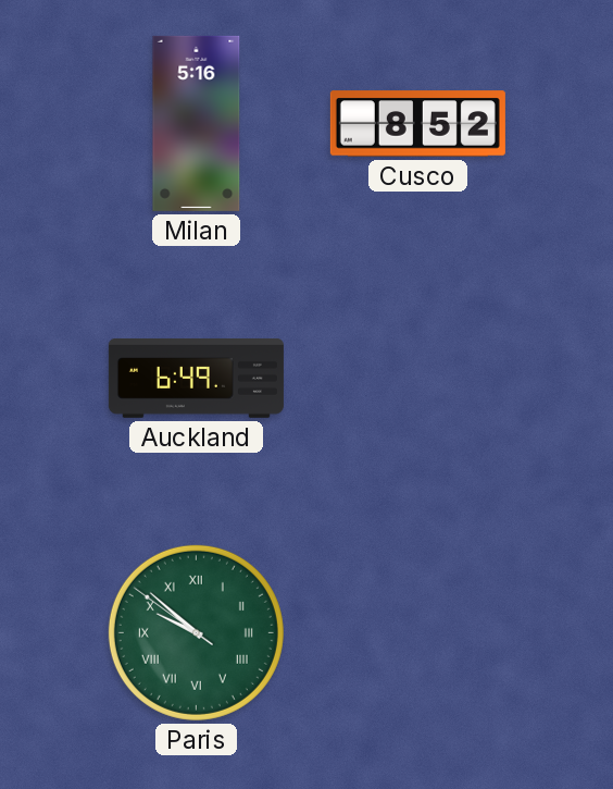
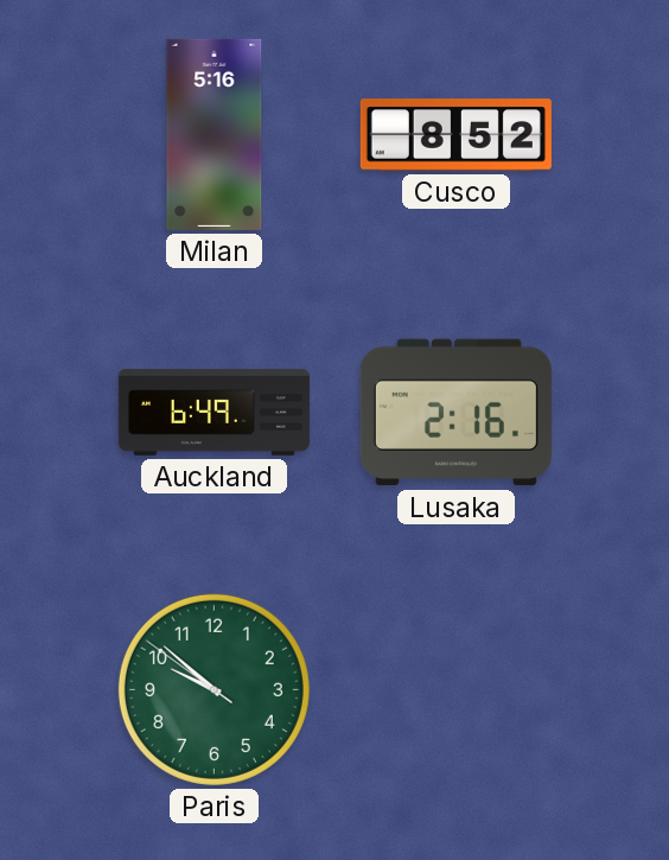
Lusaka: none -> 2:16 (455, 413)
Paris numerals: Roman -> Arabic (214, 689)
